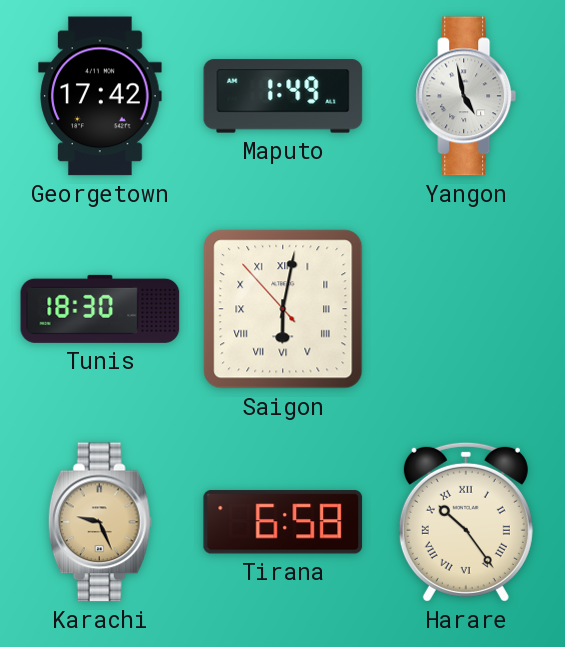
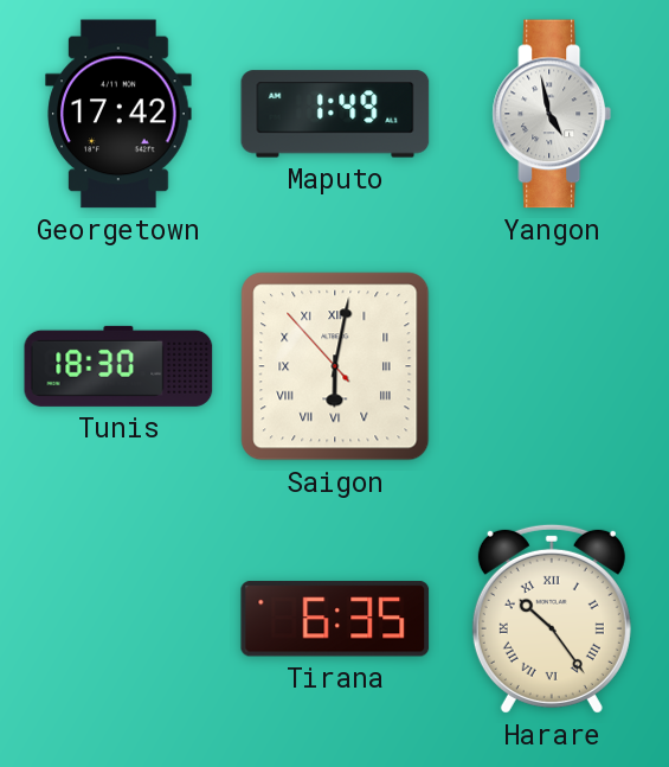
Karachi: 9:26 -> none (100, 522)
Tirana: 6:58 -> 6:35 (335, 619)
